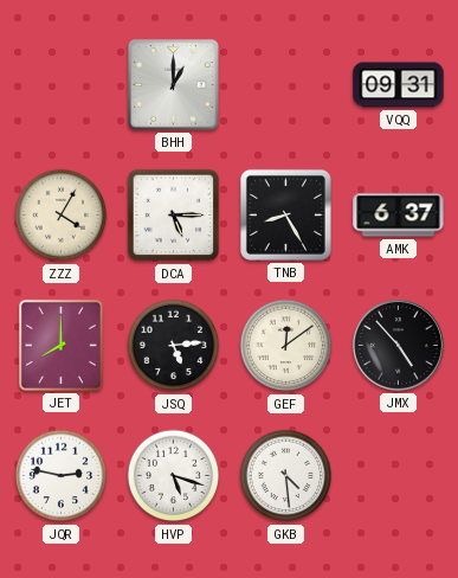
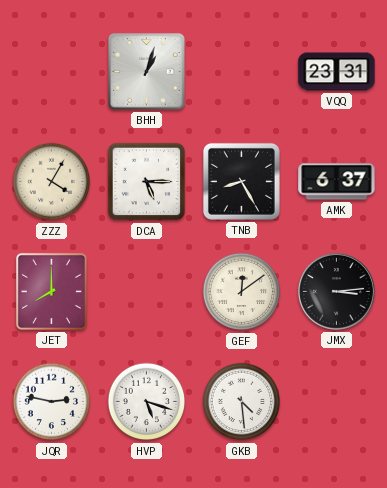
BHH: 1:00 -> 1:03 (147, 72)
VQQ: 09:31 -> 23:31 (337, 72)
JSQ: 5:14 -> none (174, 346)
JMX: 4:53 -> 3:14 (336, 291)
